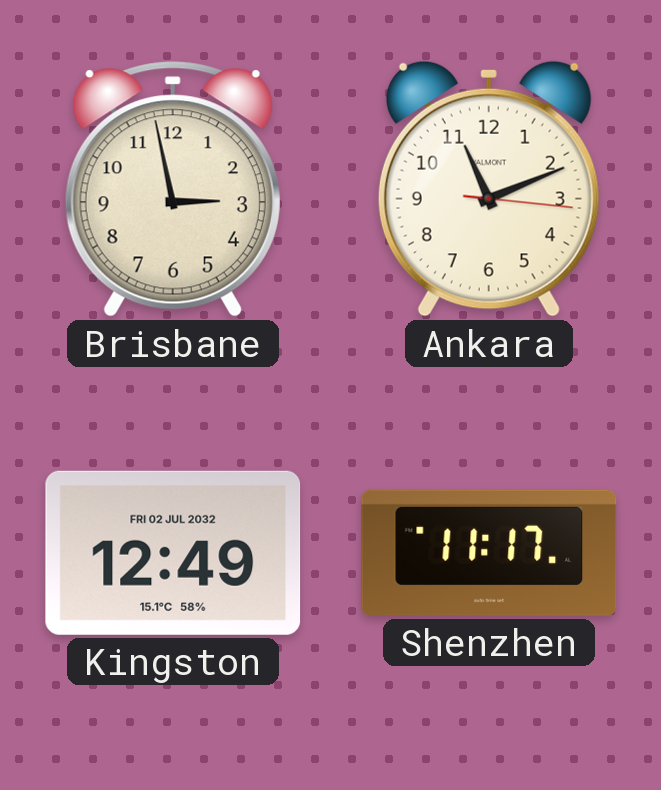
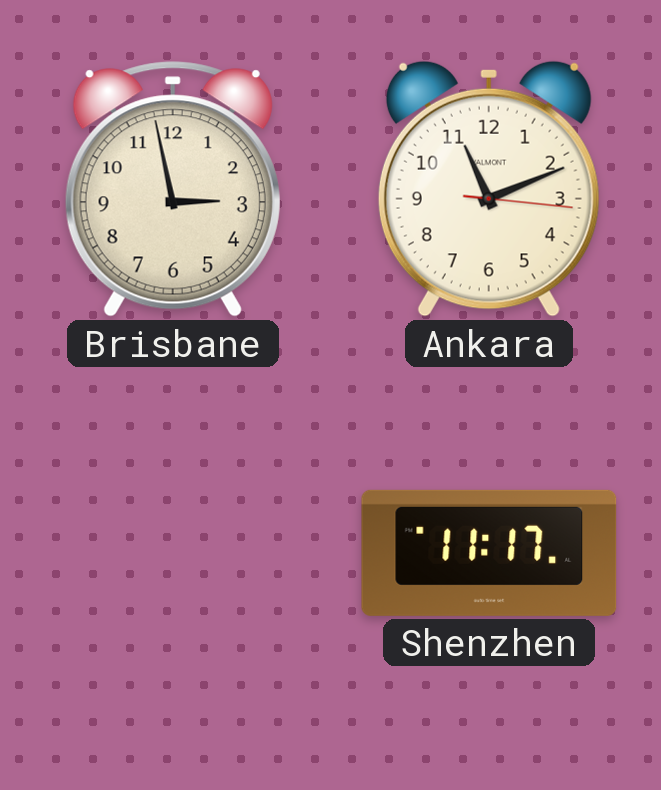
Kingston: 12:49 -> none (173, 553)
